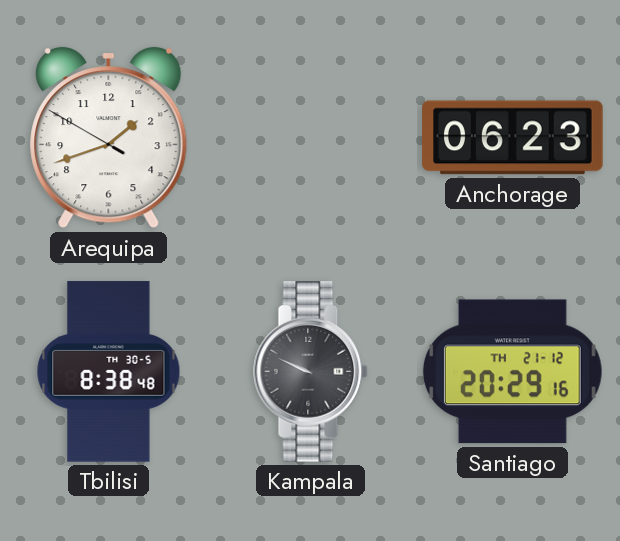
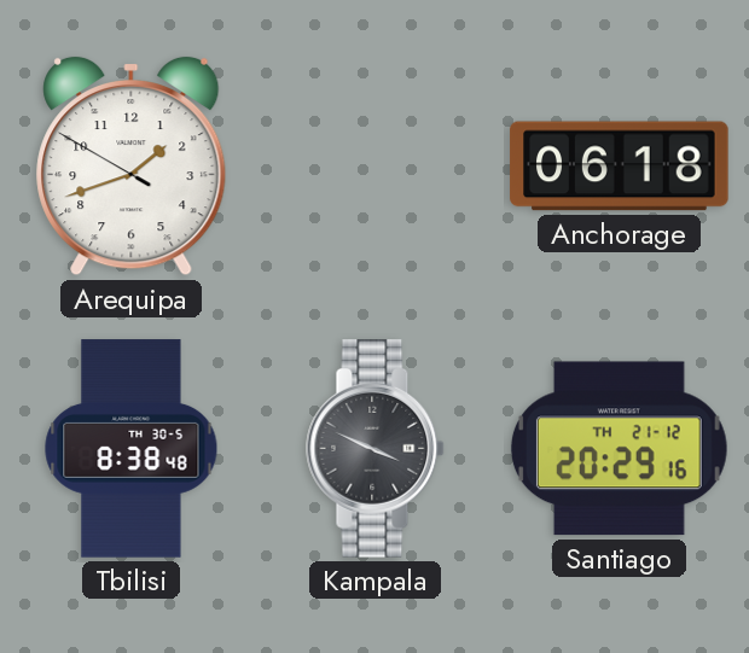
Anchorage: 06:23 -> 06:18 (620, 167)
Kampala: 9:49 -> 3:49 (376, 449)
